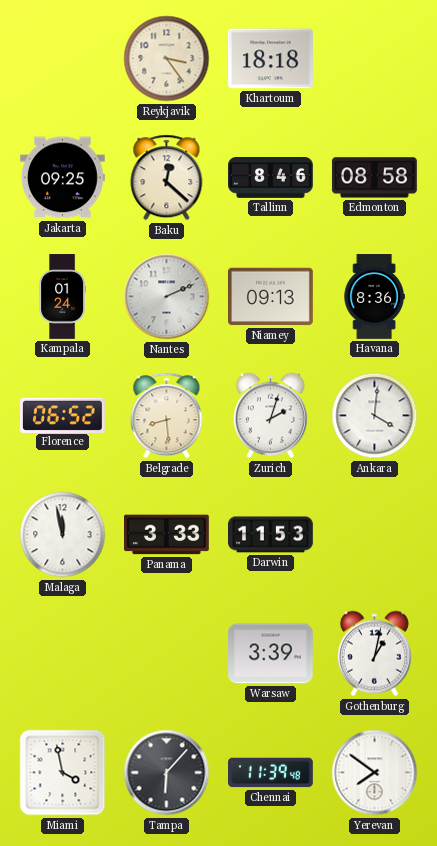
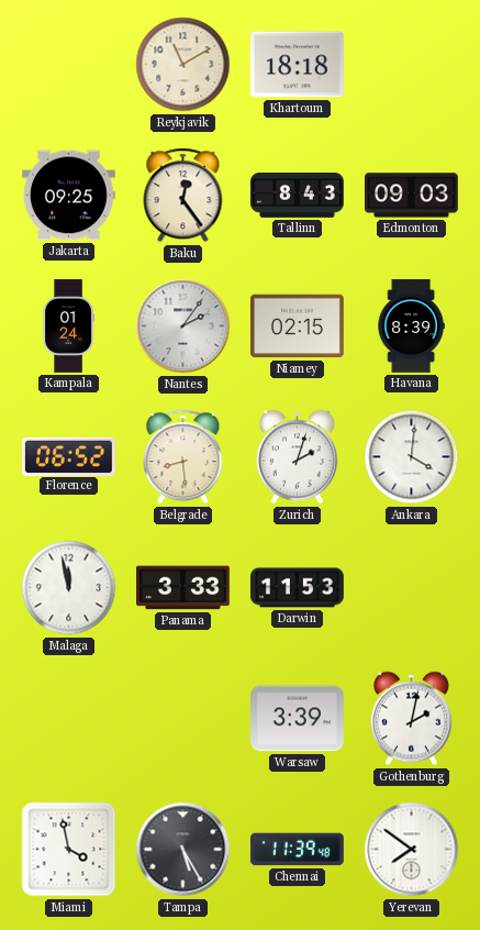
Reykjavik: 3:24 -> 11:10 (183, 65)
Baku: 12:22 -> 12:24 (183, 196)
Tallinn: 8:46 -> 8:43 (298, 196)
Edmonton: 08:58 -> 09:03 (411, 196)
Nantes: 2:11 -> 2:06 (183, 326)
Niamey: 09:13 -> 02:15 (297, 326)
Havana: 8:36 -> 8:39 (411, 326)
Gothenburg: 1:02 -> 2:02 (411, 719)
Tampa: 6:07 -> 5:25 (183, 850)
